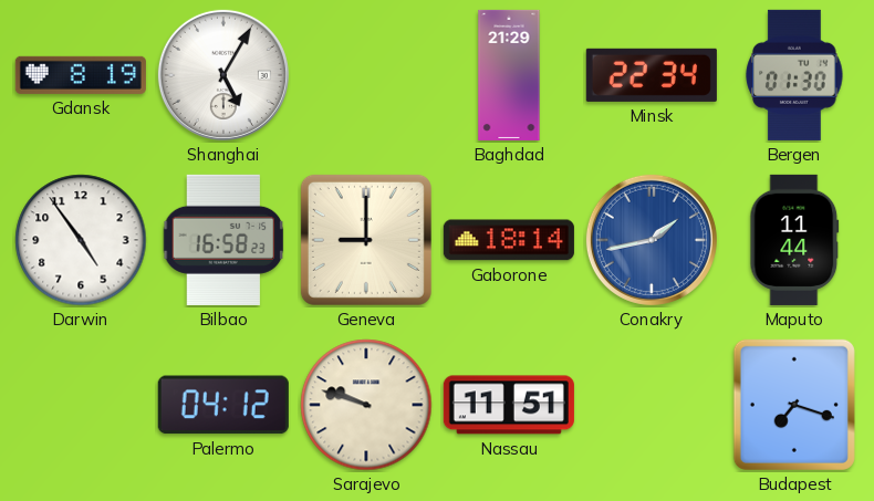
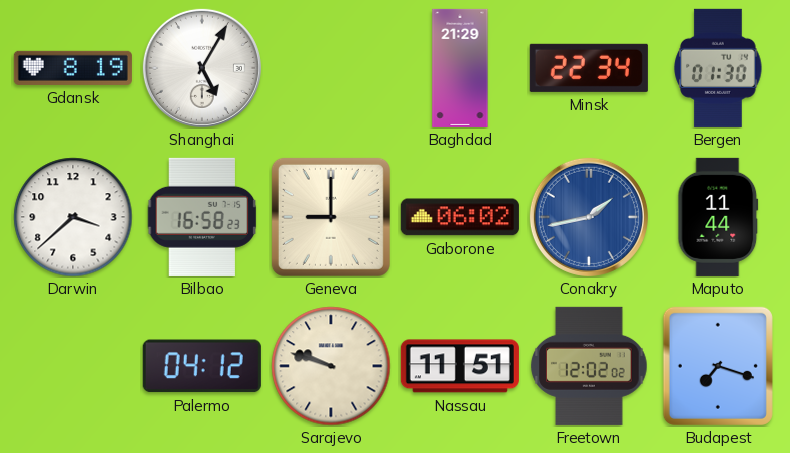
Darwin: 4:54 -> 3:38 (73, 217)
Gaborone: 18:14 -> 06:02 (460, 217)
Freetown: none -> 12:02 (589, 366)
